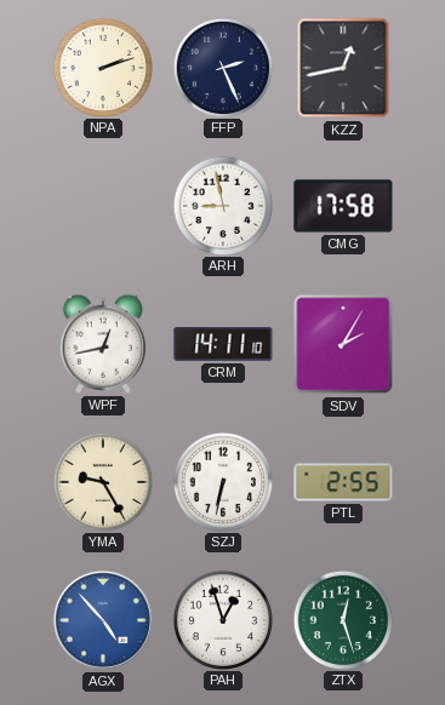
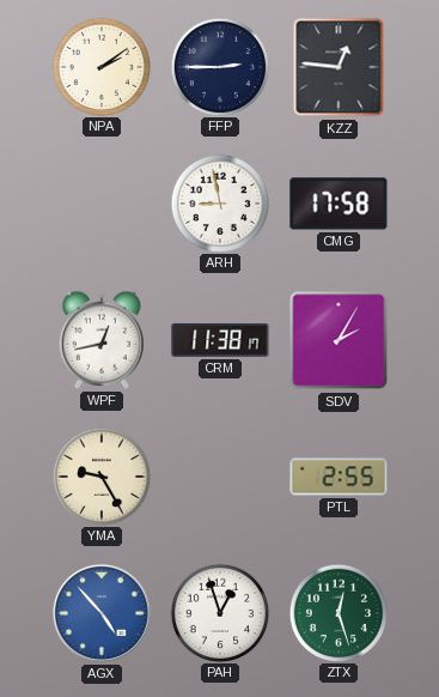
NPA: 2:12 -> 2:09 (100, 66)
FFP: 2:26 -> 2:45 (219, 66)
KZZ: 12:43 -> 12:46 (339, 67)
CRM: 14:11 -> 11:38 (220, 341)
SZJ: 6:32 -> none (222, 481)
